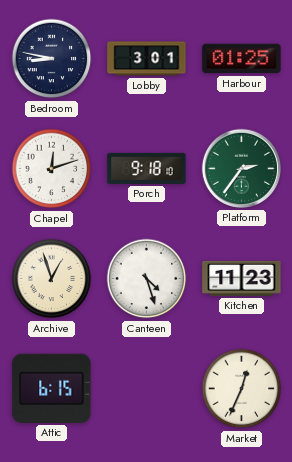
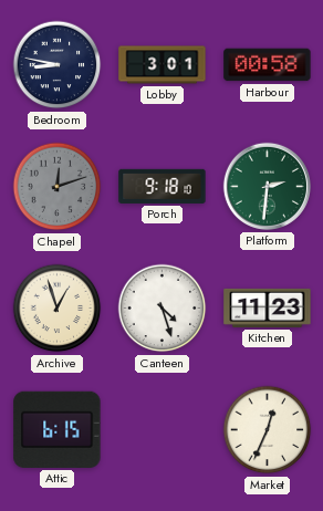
Harbour: 01:25 -> 00:58 (268, 65)
Chapel dial: white -> grey (58, 187)
Platform: 2:36 -> 2:31 (267, 186)
